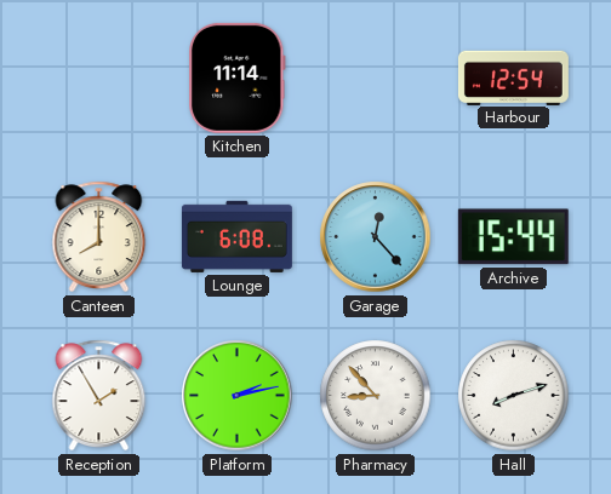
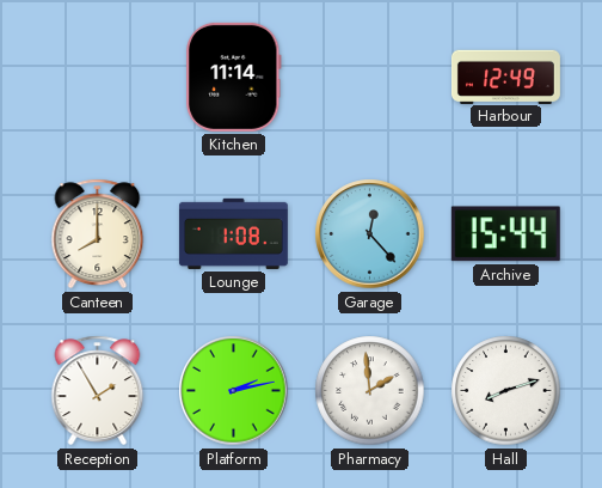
Harbour: 12:54 -> 12:49 (505, 77)
Lounge: 6:08 -> 1:08 (233, 233)
Pharmacy: 8:53 -> 1:59 (370, 391)
